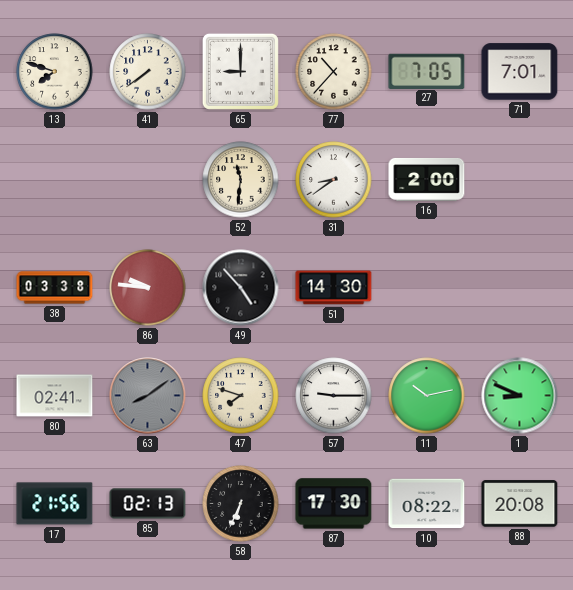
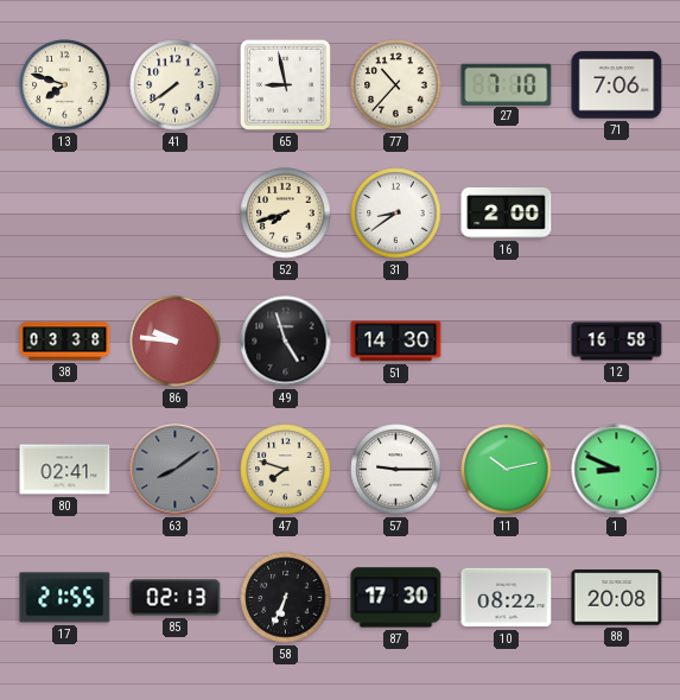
65: 9:00 -> 8:58 (285, 84)
27: 7:05 -> 7:10 (507, 84)
71: 7:01 -> 7:06 (617, 85)
52: 11:31 -> 7:42 (286, 214)
49: 4:53 -> 4:57 (286, 342)
12: none -> 16:58 (617, 342)
17: 21:56 -> 21:55 (65, 598)
